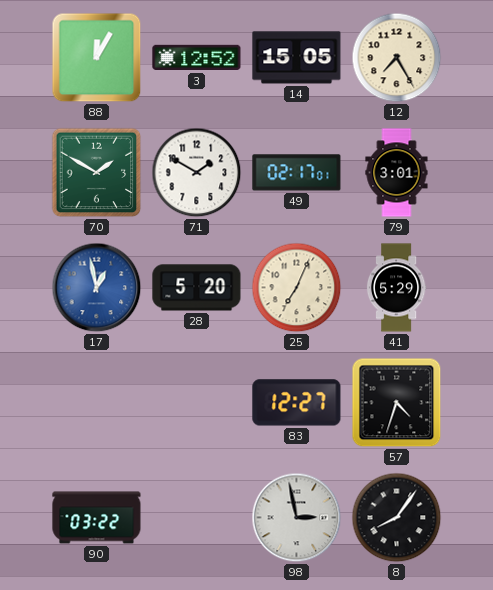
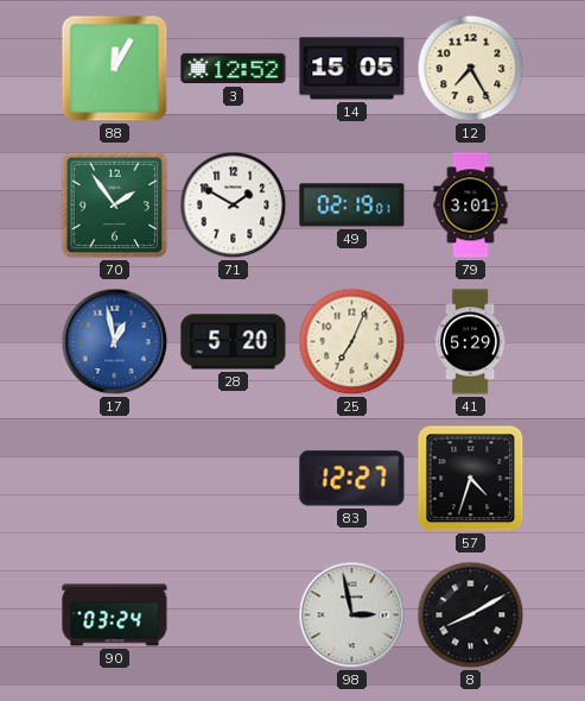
70: 1:50 -> 1:54 (115, 206)
49: 02:17 -> 02:19 (352, 206)
90: 03:22 -> 03:24 (115, 615)
8: 8:06 -> 8:10 (471, 615)
